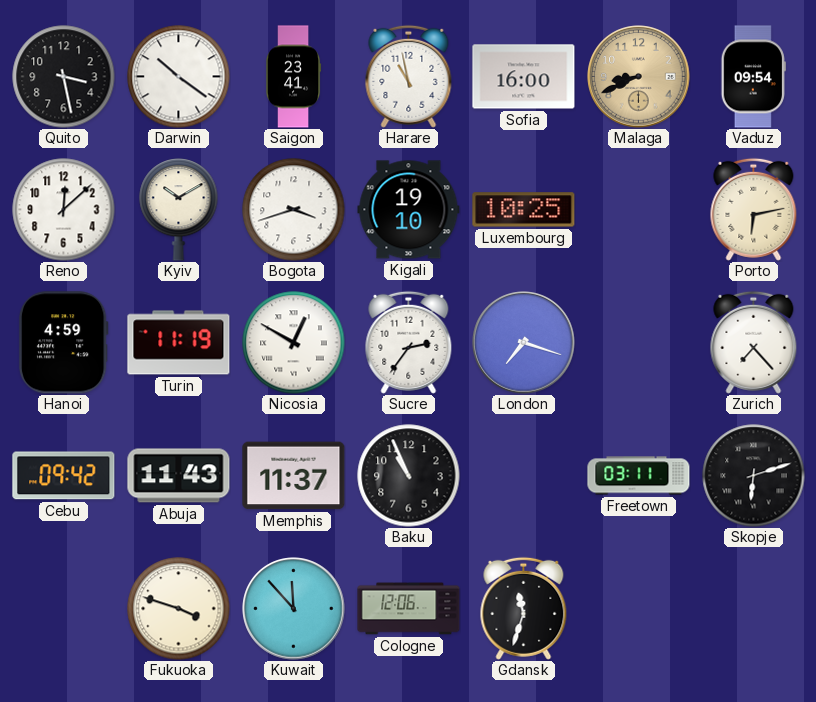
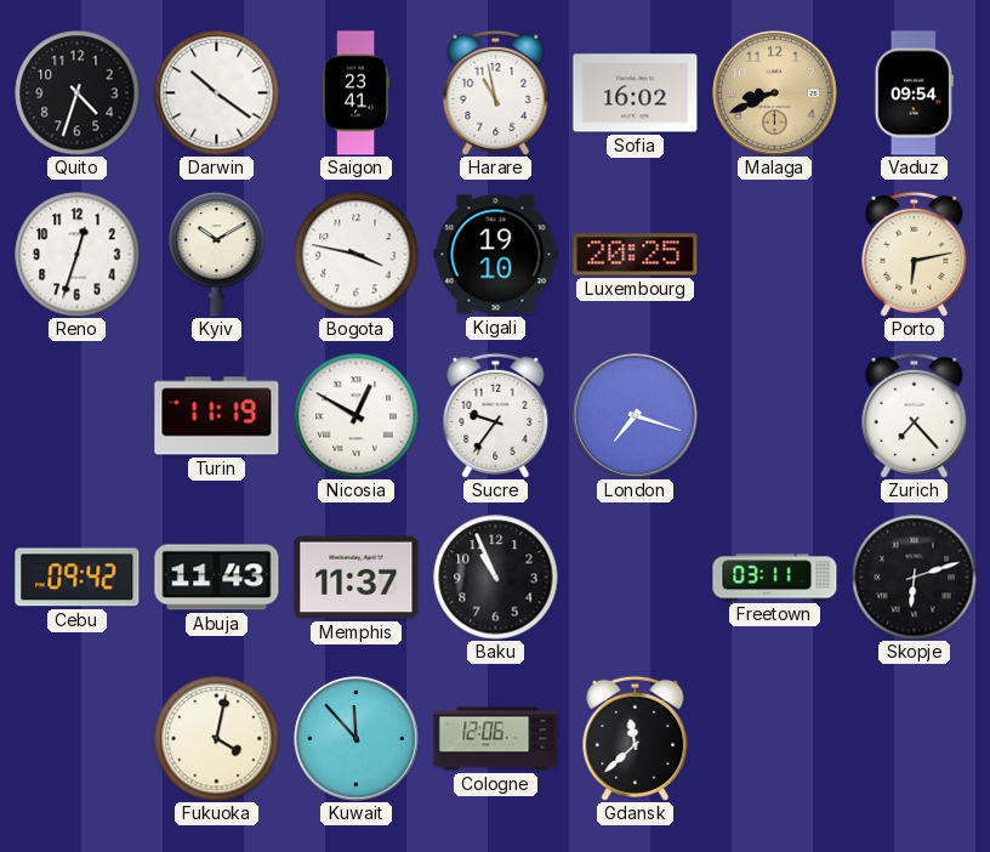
Quito: 3:28 -> 4:33 (78, 93)
Sofia: 16:00 -> 16:02 (636, 93)
Reno: 12:08 -> 12:33 (78, 255)
Bogota: 3:42 -> 3:47 (357, 255)
Luxembourg: 10:25 -> 20:25 (636, 255)
Hanoi: 4:59 -> none (63, 343)
Sucre: 2:36 -> 9:36 (496, 415)
Fukuoka: 3:48 -> 4:02 (217, 739)
Gdansk: 11:33 -> 11:38 (636, 738)
